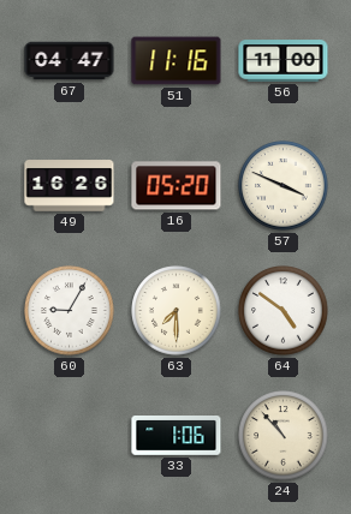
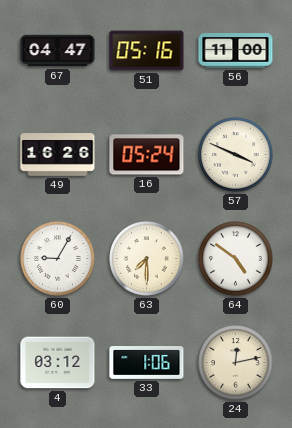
51: 11:16 -> 05:16 (147, 51)
16: 05:20 -> 05:24 (147, 155)
4: none -> 03:12 (58, 363)
24: 10:53 -> 12:13 (236, 363)
